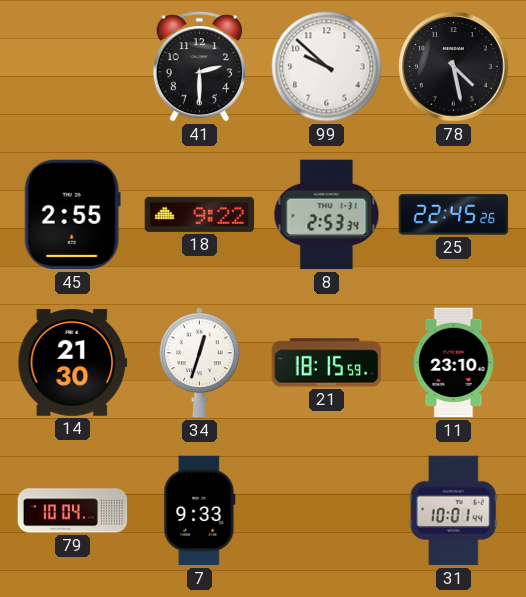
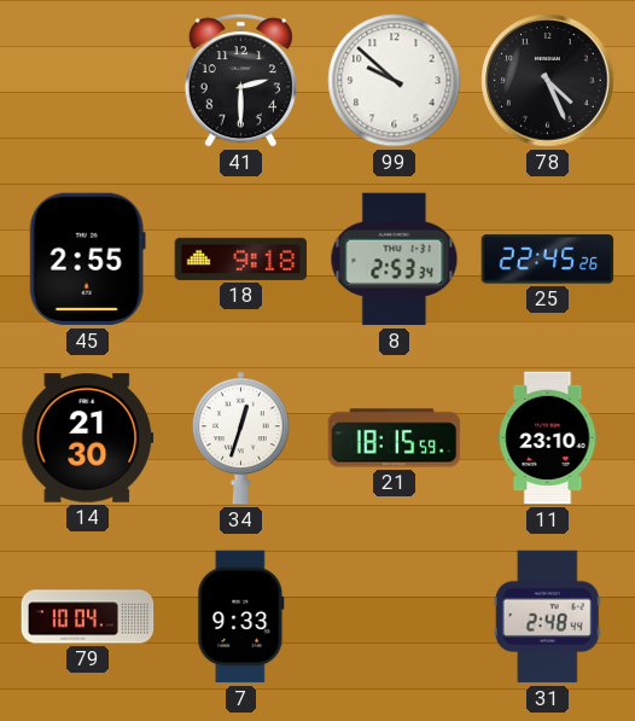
78: 4:28 -> 4:26 (548, 81)
18: 9:22 -> 9:18 (241, 258)
31: 10:01 -> 2:48 (547, 617)
